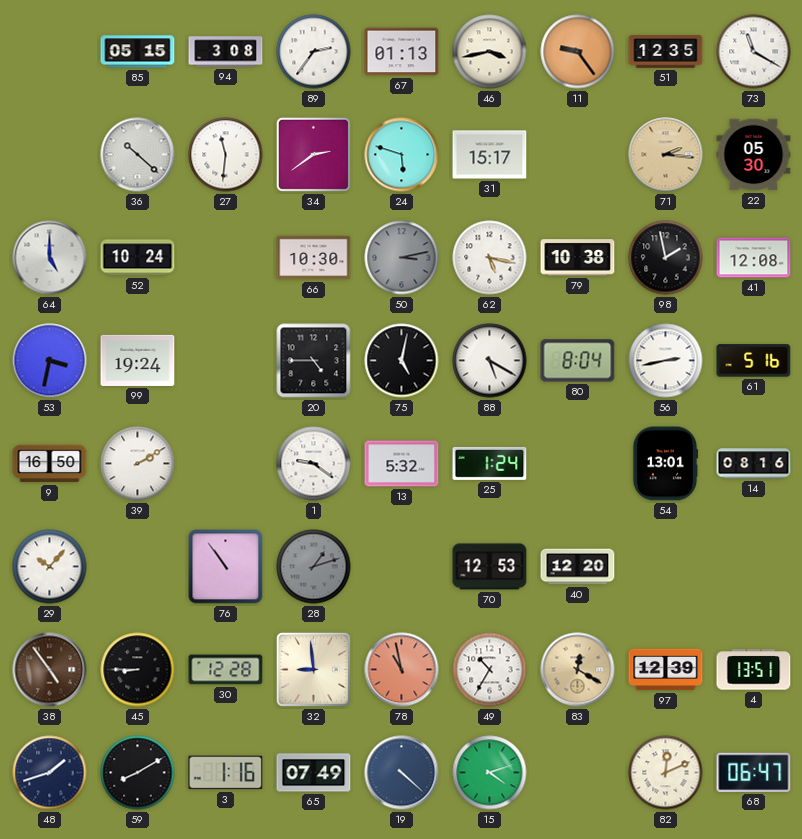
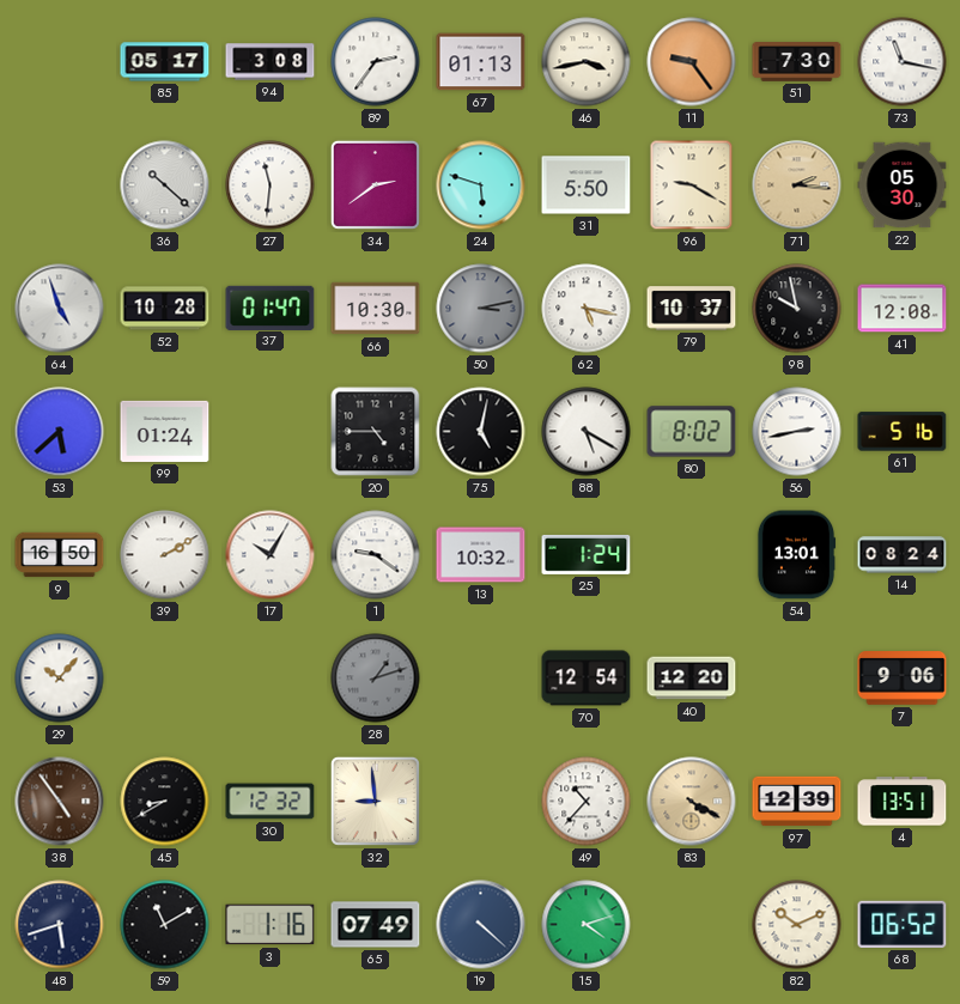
85: 05:15 -> 05:17 (165, 62)
51: 12:35 -> 7:30 (797, 62)
73: 11:20 -> 11:17 (903, 62)
31: 15:17 -> 5:50 (587, 185)
96: none -> 9:20 (692, 185)
64: 5:00 -> 4:57 (60, 309)
52: 10:24 -> 10:28 (165, 309)
37: none -> 01:47 (271, 308)
79: 10:38 -> 10:37 (692, 309)
98: 1:58 -> 9:58 (797, 309)
53: 3:32 -> 5:38 (60, 432)
99: 19:24 -> 01:24 (165, 431)
80: 8:04 -> 8:02 (692, 432)
17: none -> 10:05 (271, 555)
13: 5:32 -> 10:32 (481, 555)
14: 08:16 -> 08:24 (903, 555)
76: 10:54 -> none (226, 567)
70: 12:53 -> 12:54 (587, 679)
7: none -> 9:06 (903, 679)
45: 8:45 -> 8:40 (165, 802)
30: 12:28 -> 12:32 (271, 802)
78: 10:58 -> none (402, 670)
49: 10:35 -> 10:37 (587, 802)
83: 12:20 -> 4:20 (692, 802)
48: 1:42 -> 5:42 (60, 925)
59: 8:10 -> 11:10 (165, 925)
82: 12:11 -> 10:11 (797, 925)
68: 06:47 -> 06:52 (903, 924)
